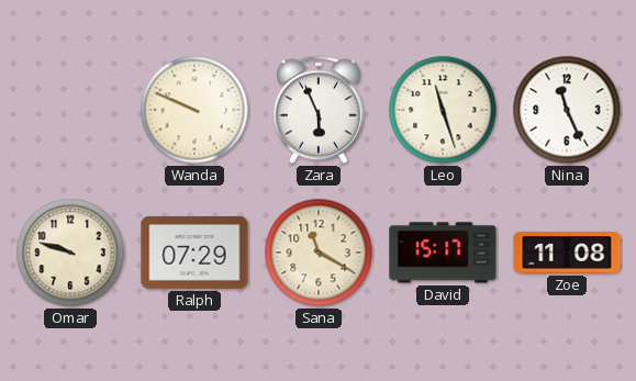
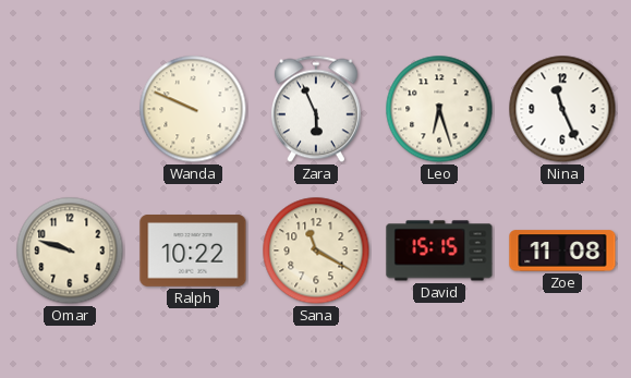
Leo: 11:27 -> 6:27 (439, 109)
Ralph: 07:29 -> 10:22 (193, 252)
David: 15:17 -> 15:15 (439, 251)
